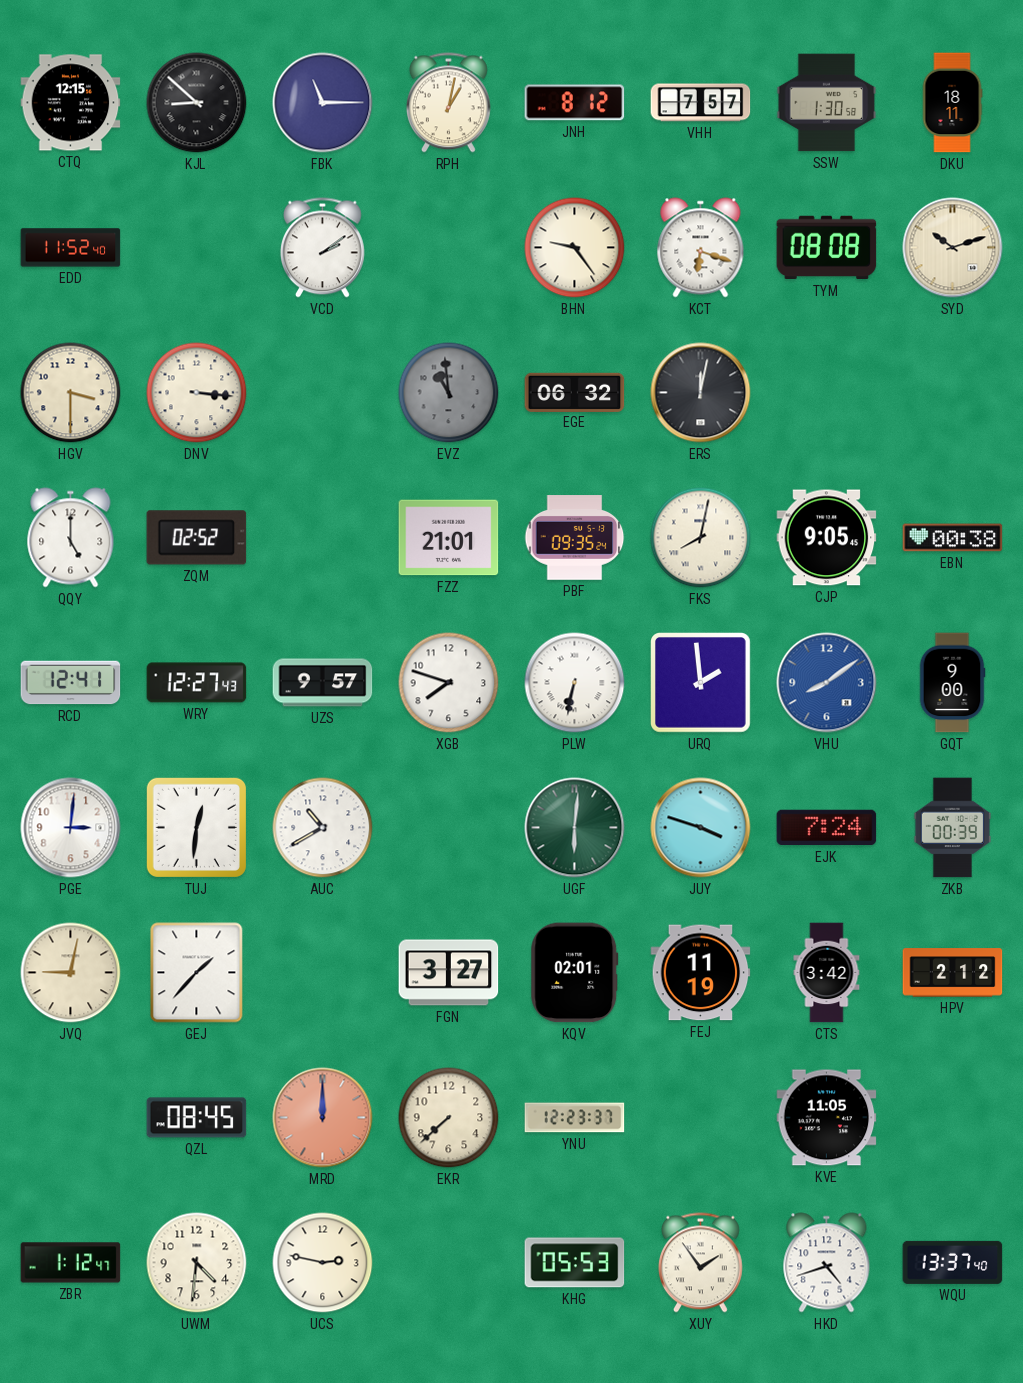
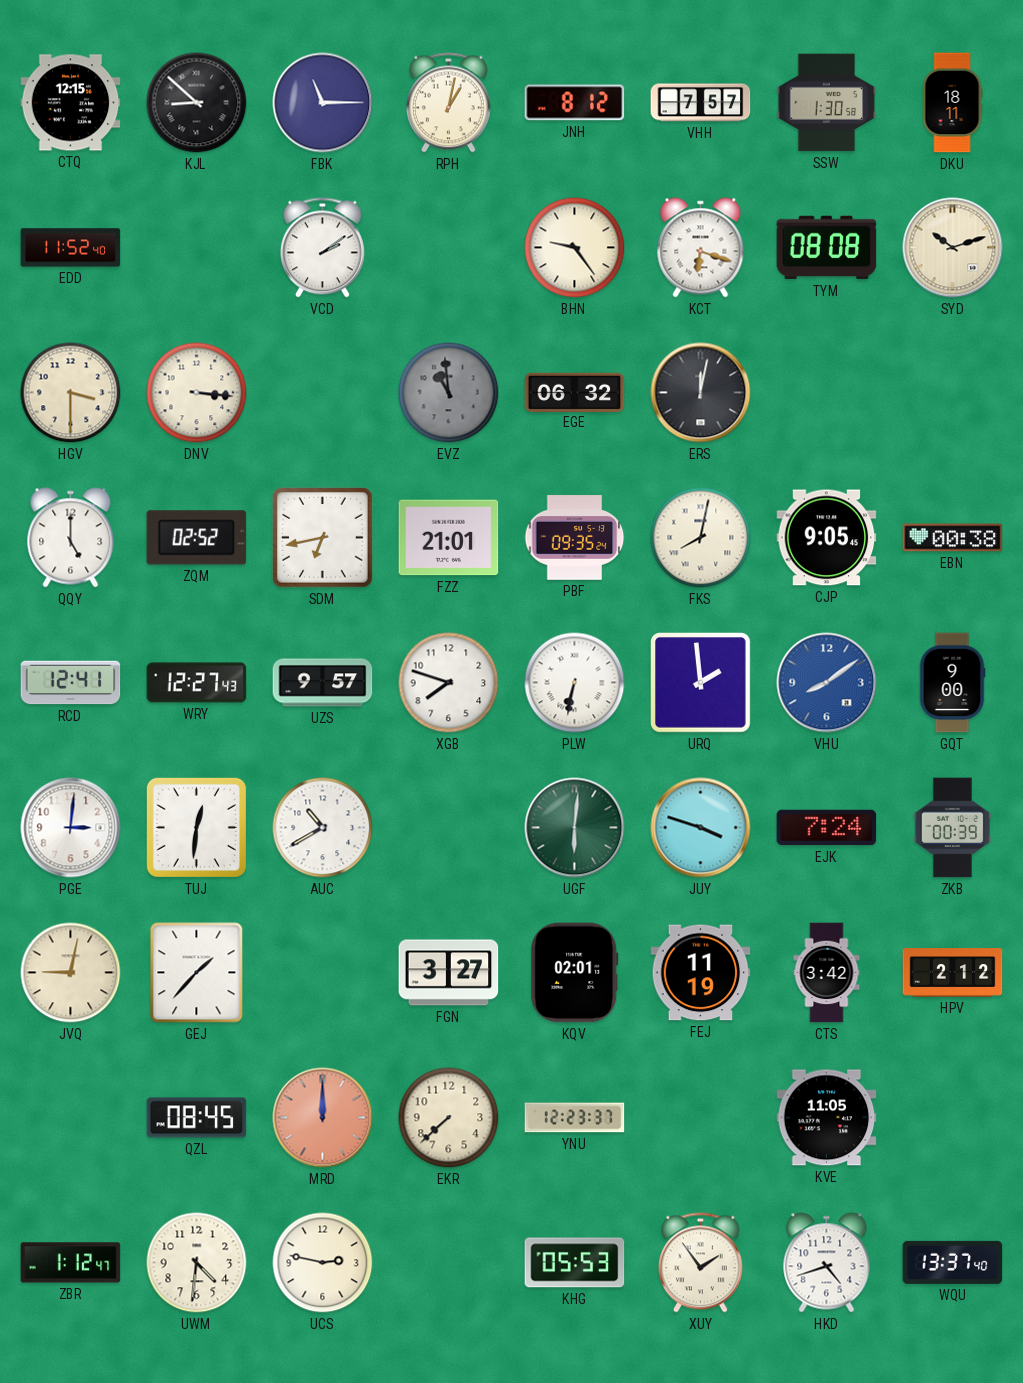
SDM: none -> 6:43 (323, 538)
